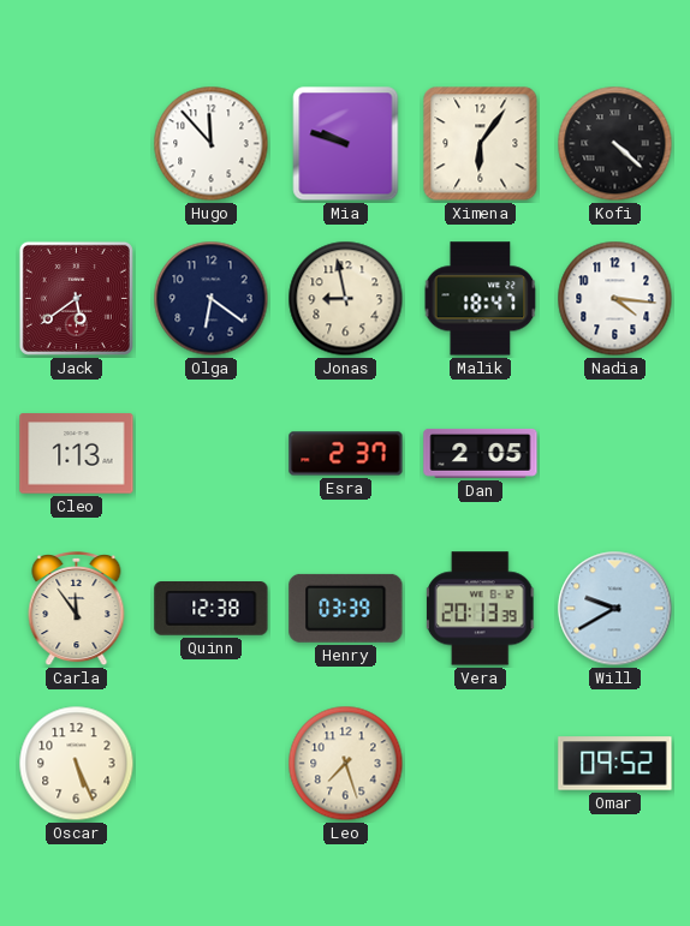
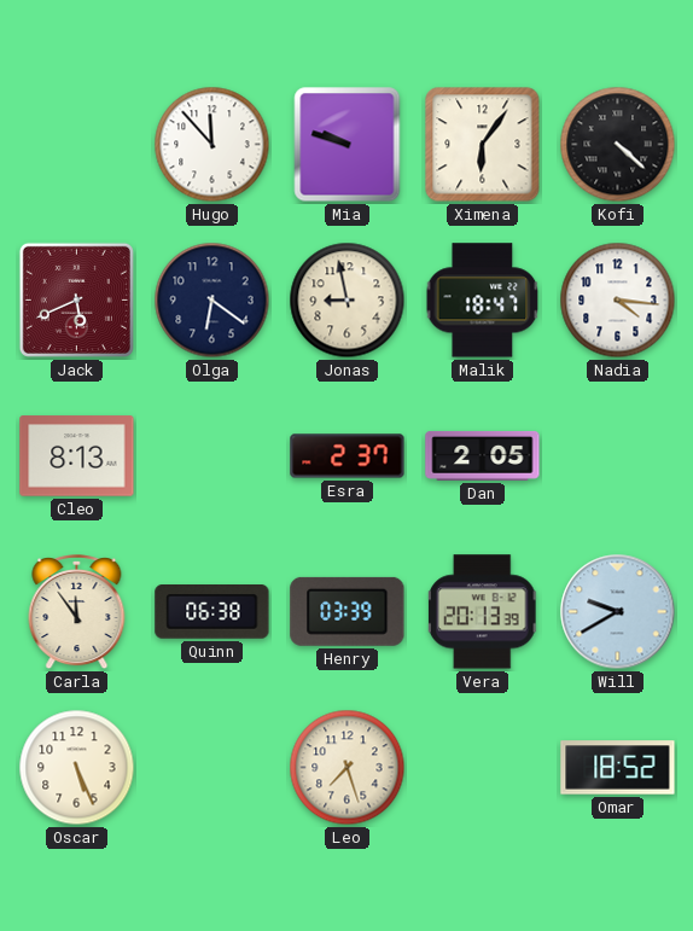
Jack: 5:39 -> 5:41 (76, 299)
Cleo: 1:13 -> 8:13 (77, 456)
Quinn: 12:38 -> 06:38 (212, 612)
Omar: 09:52 -> 18:52 (618, 768)
